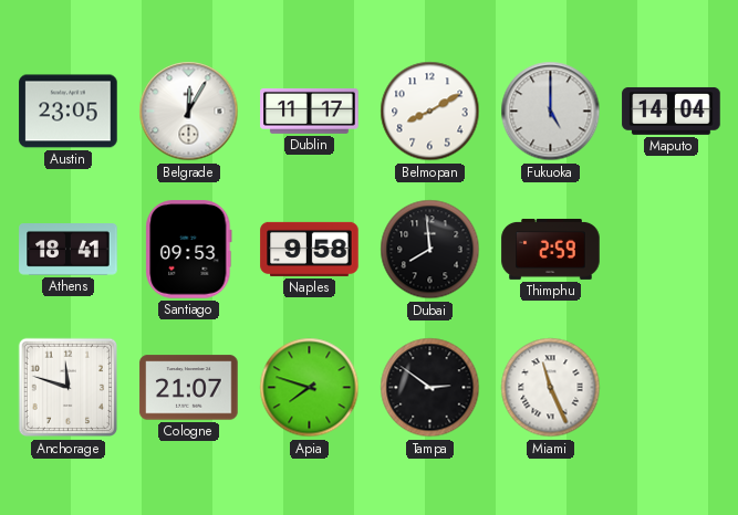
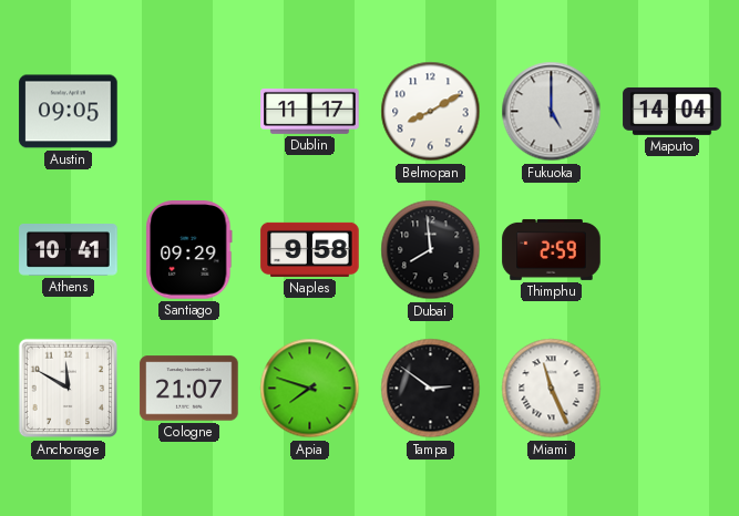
Austin: 23:05 -> 09:05 (69, 112)
Belgrade: 12:05 -> none (189, 112)
Athens: 18:41 -> 10:41 (69, 250)
Santiago: 09:53 -> 09:29 (189, 250)
Anchorage: 11:48 -> 11:50 (69, 389)
